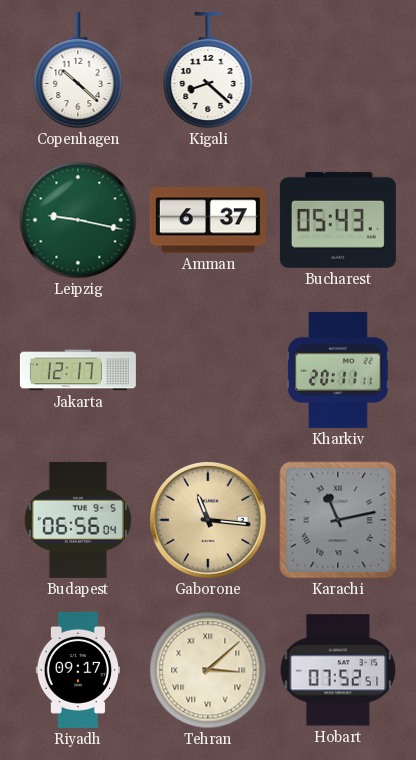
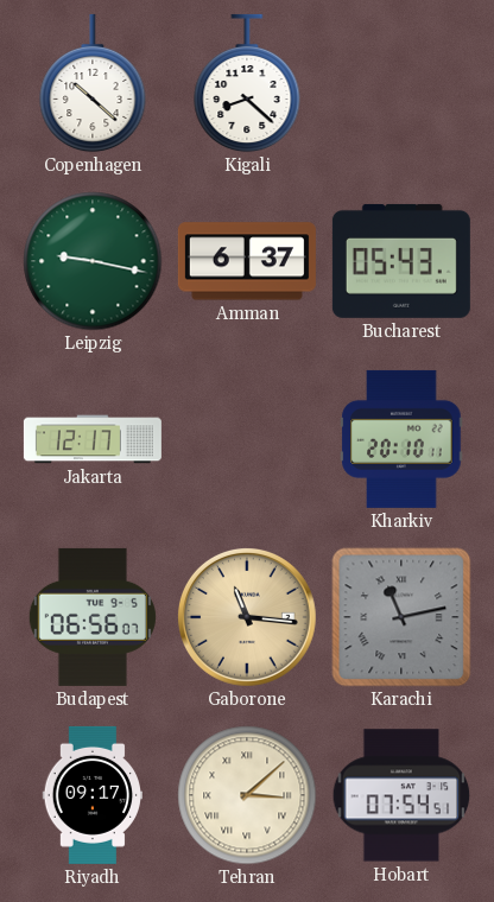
Kharkiv: 20:11 -> 20:10 (401, 439)
Budapest: 06:56:04 -> 06:56:07 (93, 617)
Hobart: 07:52 -> 07:54 (401, 795)
